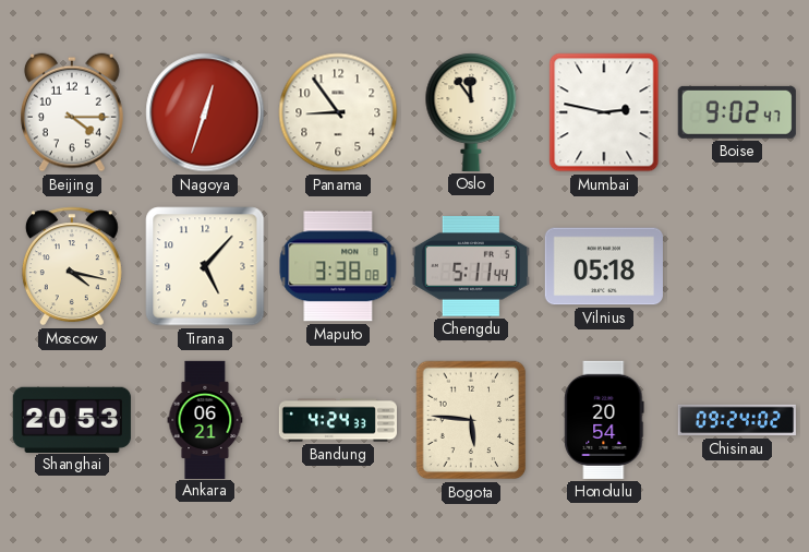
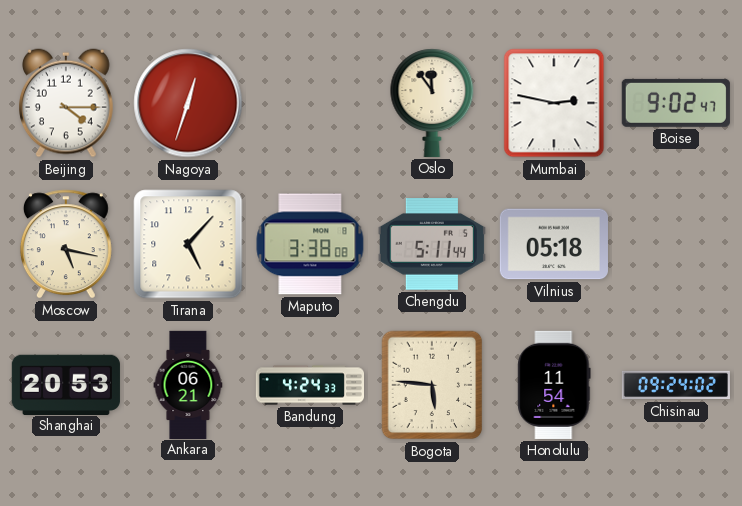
Panama: 8:54 -> none (338, 112)
Moscow: 4:17 -> 5:17 (66, 244)
Honolulu: 20:54 -> 11:54 (554, 385)
